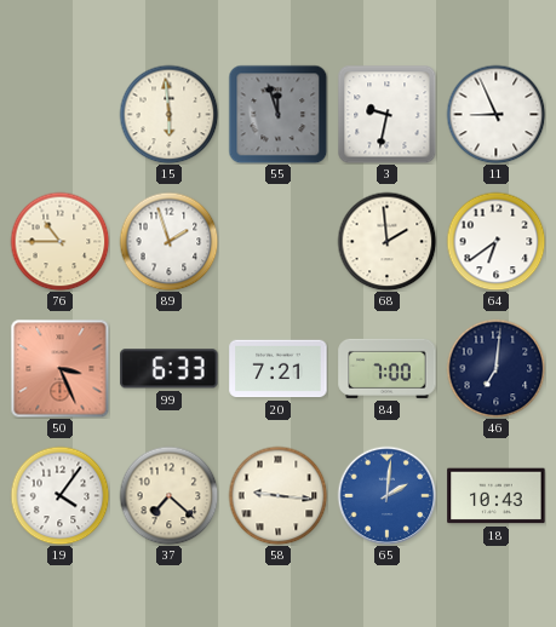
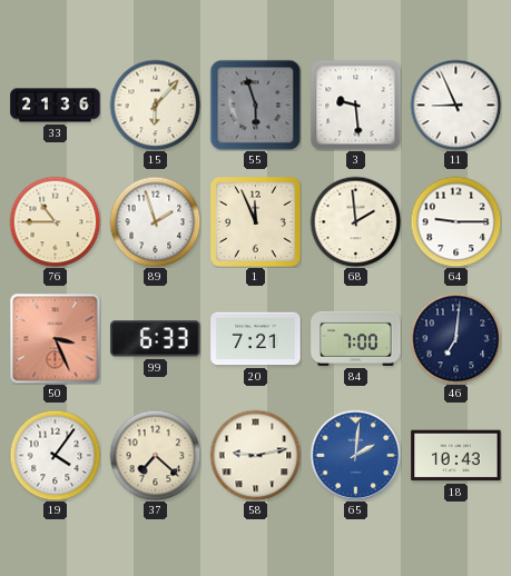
33: none -> 21:36 (56, 106)
15: 5:59 -> 6:07 (155, 105)
55: 11:57 -> 5:57 (255, 105)
3: 9:32 -> 9:29 (355, 106)
1: none -> 11:56 (255, 221)
64: 6:39 -> 9:15 (455, 221)
58: 9:16 -> 9:13 (255, 455)
